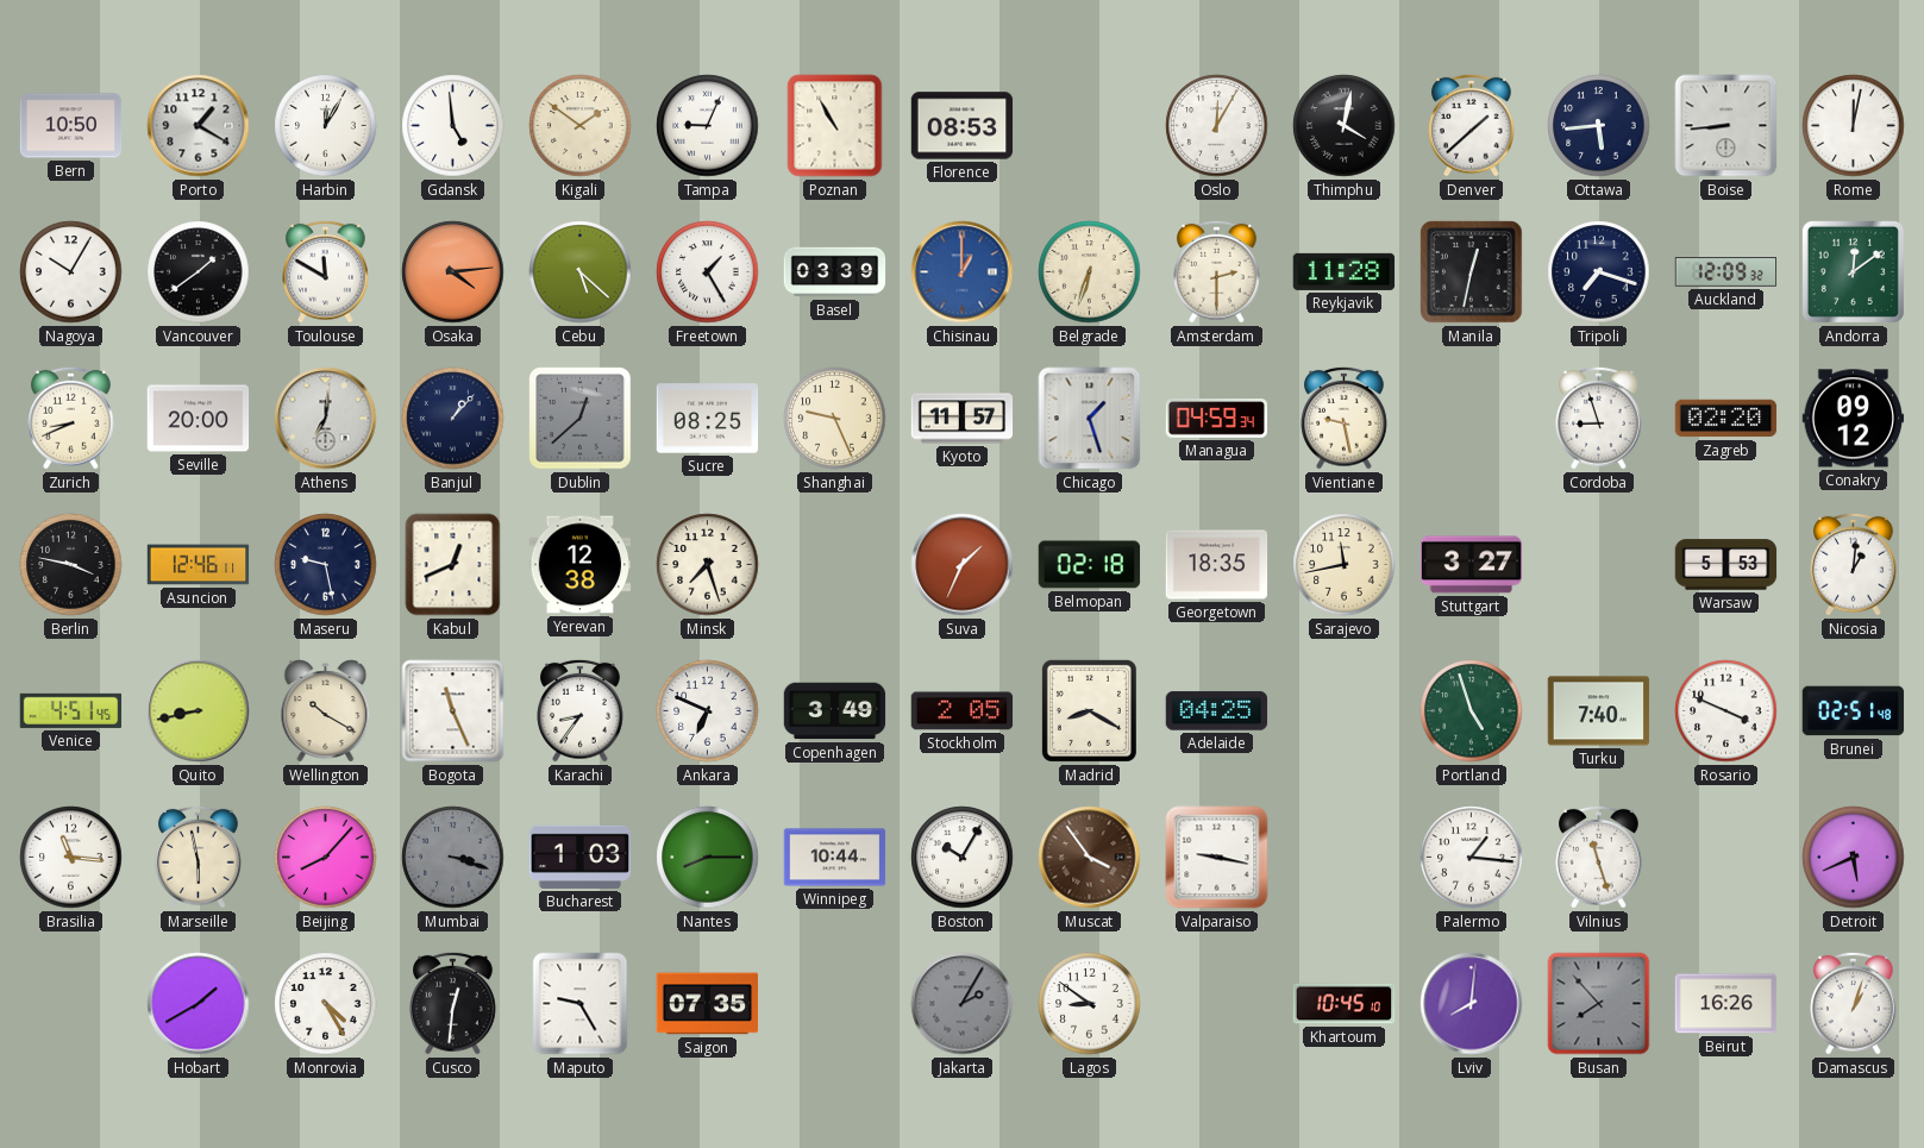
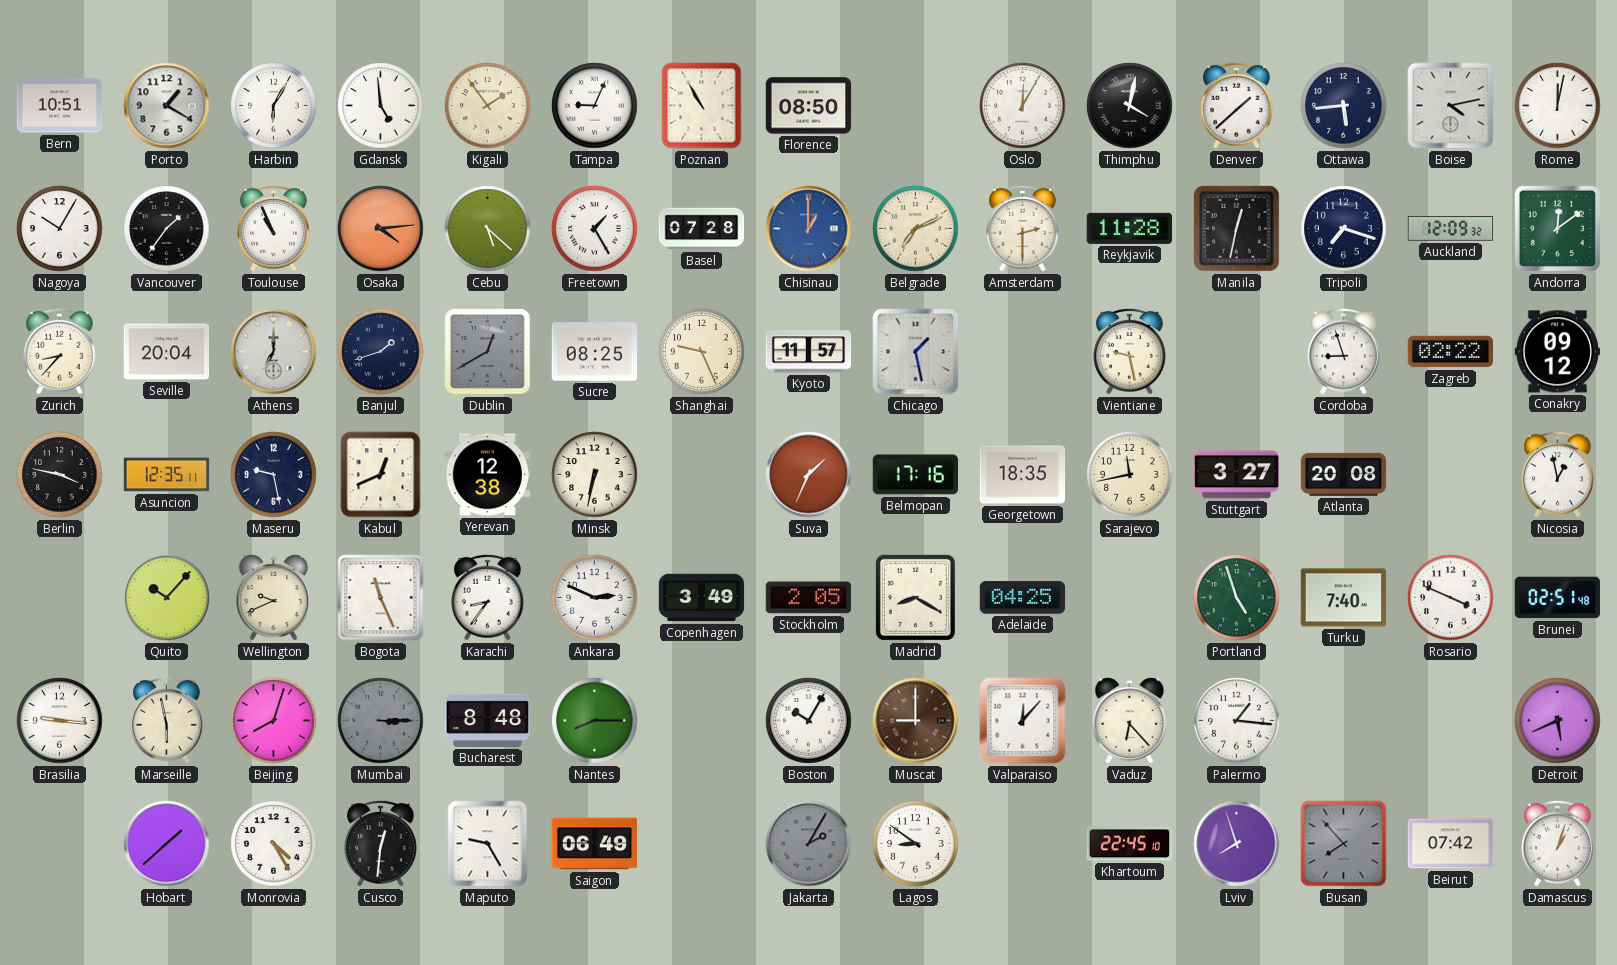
Bern: 10:50 -> 10:51 (60, 106)
Harbin: 12:05 -> 6:05 (274, 106)
Kigali: 1:51 -> 1:54 (488, 106)
Florence: 08:53 -> 08:50 (809, 106)
Boise: 8:44 -> 4:13 (1451, 106)
Vancouver: 1:39 -> 1:36 (167, 229)
Toulouse: 11:50 -> 10:56 (274, 228)
Basel: 03:39 -> 07:28 (702, 229)
Belgrade: 6:33 -> 7:11 (916, 229)
Zurich: 8:41 -> 8:37 (60, 351)
Seville: 20:00 -> 20:04 (167, 352)
Athens: 7:01 -> 7:00 (274, 352)
Banjul: 1:07 -> 1:42 (381, 352)
Dublin: 12:38 -> 12:40 (488, 352)
Chicago: 1:27 -> 1:28 (916, 352)
Managua: 04:59 -> none (1217, 419)
Zagreb: 02:20 -> 02:22 (1451, 352)
Asuncion: 12:46 -> 12:35 (167, 475)
Minsk: 7:27 -> 6:32 (595, 475)
Belmopan: 02:18 -> 17:16 (916, 475)
Atlanta: none -> 20:08 (1344, 474)
Warsaw: 5:53 -> none (1726, 565)
Nicosia: 1:01 -> 12:58 (1558, 474)
Venice: 4:51 -> none (71, 710)
Quito: 8:43 -> 10:07 (167, 598)
Wellington: 10:20 -> 9:41 (274, 598)
Ankara: 6:49 -> 2:49 (595, 598)
Brasilia: 11:16 -> 9:16 (60, 721)
Beijing: 8:07 -> 8:03 (274, 721)
Mumbai: 3:18 -> 3:15 (381, 721)
Bucharest: 1:03 -> 8:48 (488, 720)
Winnipeg: 10:44 -> none (835, 858)
Muscat: 3:54 -> 9:00 (916, 721)
Valparaiso: 9:17 -> 12:07 (1023, 721)
Vaduz: none -> 6:23 (1130, 721)
Vilnius: 11:27 -> none (1599, 857)
Hobart: 1:40 -> 1:38 (167, 844)
Saigon: 07:35 -> 06:49 (595, 844)
Khartoum: 10:45 -> 22:45 (1130, 844)
Lviv: 8:01 -> 7:57 (1237, 844)
Beirut: 16:26 -> 07:42 (1451, 844)
